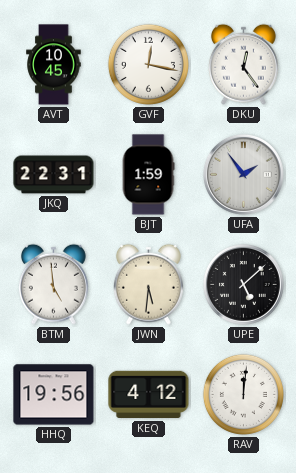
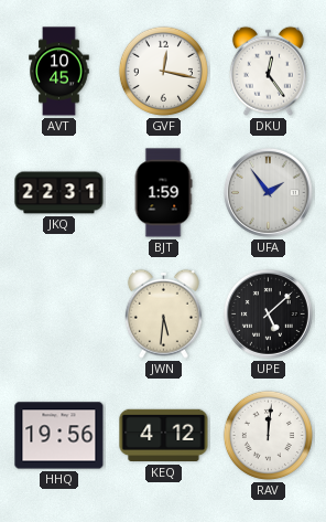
BTM: 4:59 -> none (53, 284)
